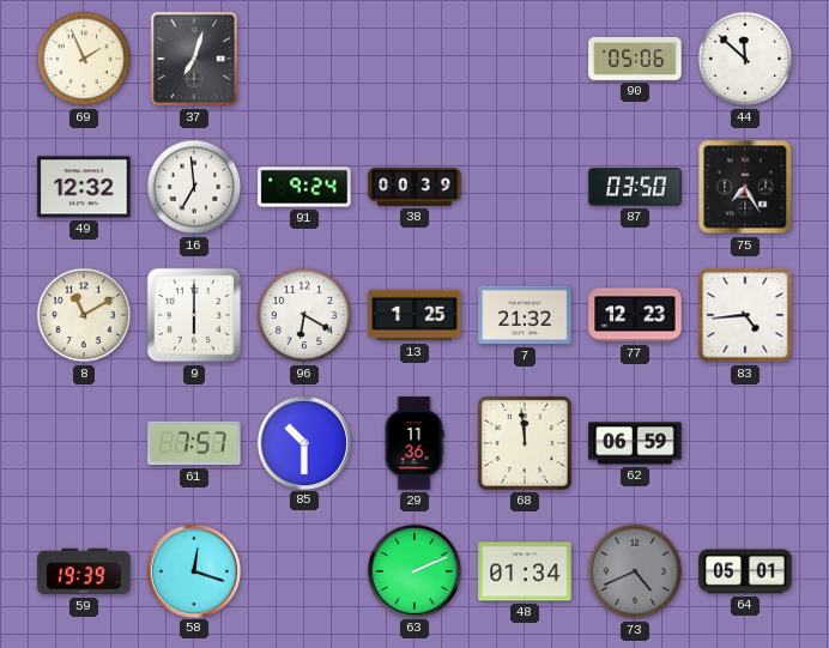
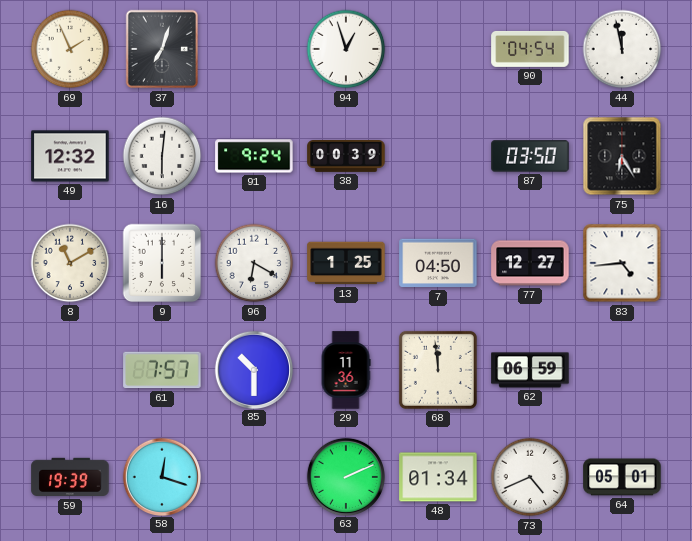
94: none -> 12:57 (346, 49)
90: 05:06 -> 04:54 (530, 49)
44: 11:52 -> 11:58 (622, 49)
16: 6:59 -> 6:01 (162, 156)
75: 7:25 -> 6:25 (622, 156)
7: 21:32 -> 04:50 (438, 263)
77: 12:23 -> 12:27 (530, 263)
73 dial: grey -> white (530, 477)
